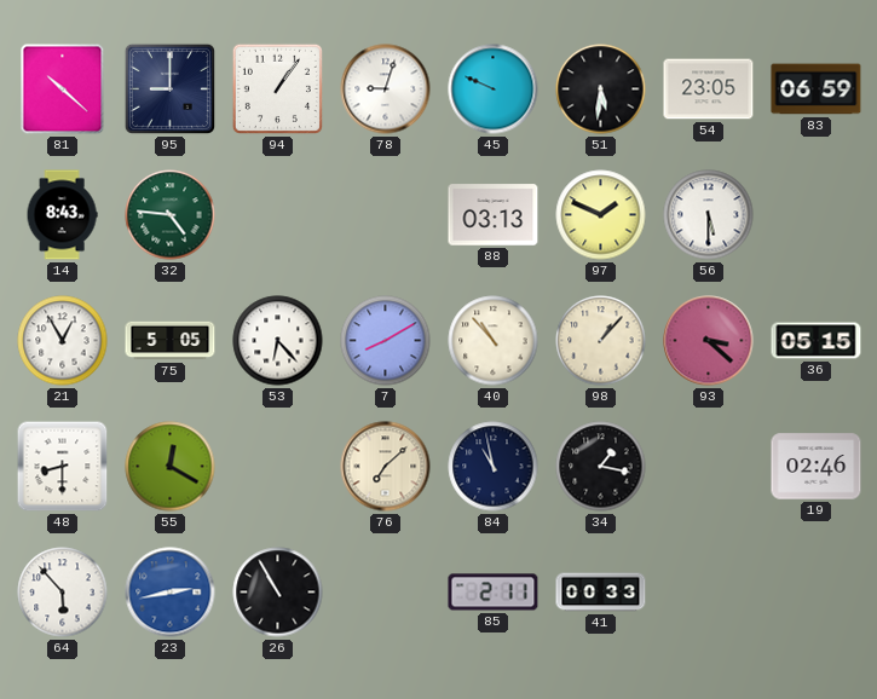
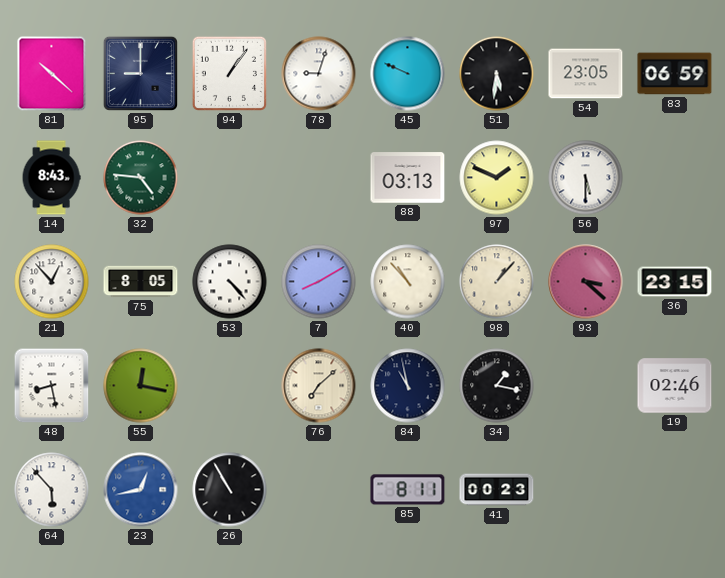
21: 12:55 -> 12:53 (52, 282)
75: 5:05 -> 8:05 (141, 282)
53: 6:23 -> 4:23 (230, 282)
36: 05:15 -> 23:15 (675, 282)
48: 8:30 -> 8:28 (52, 386)
55: 12:20 -> 12:17 (141, 386)
23: 2:43 -> 12:43 (141, 490)
85: 2:11 -> 8:11 (408, 490)
41: 00:33 -> 00:23 (497, 490)
